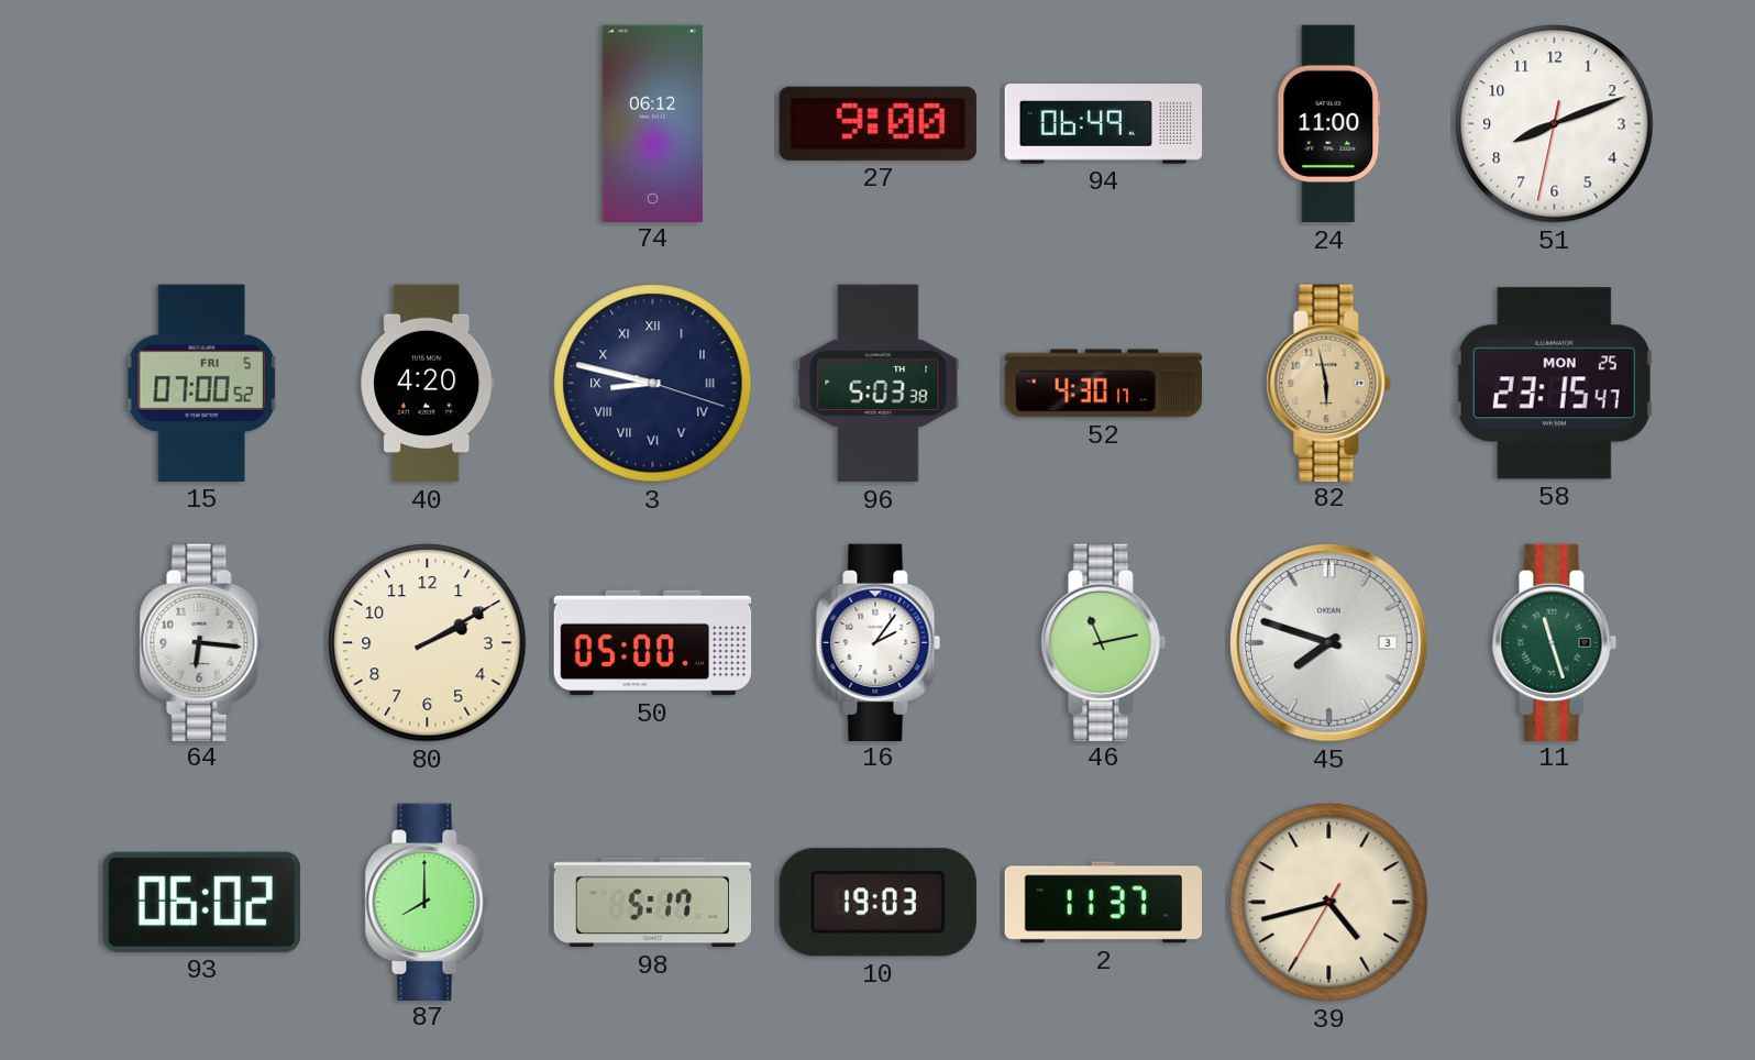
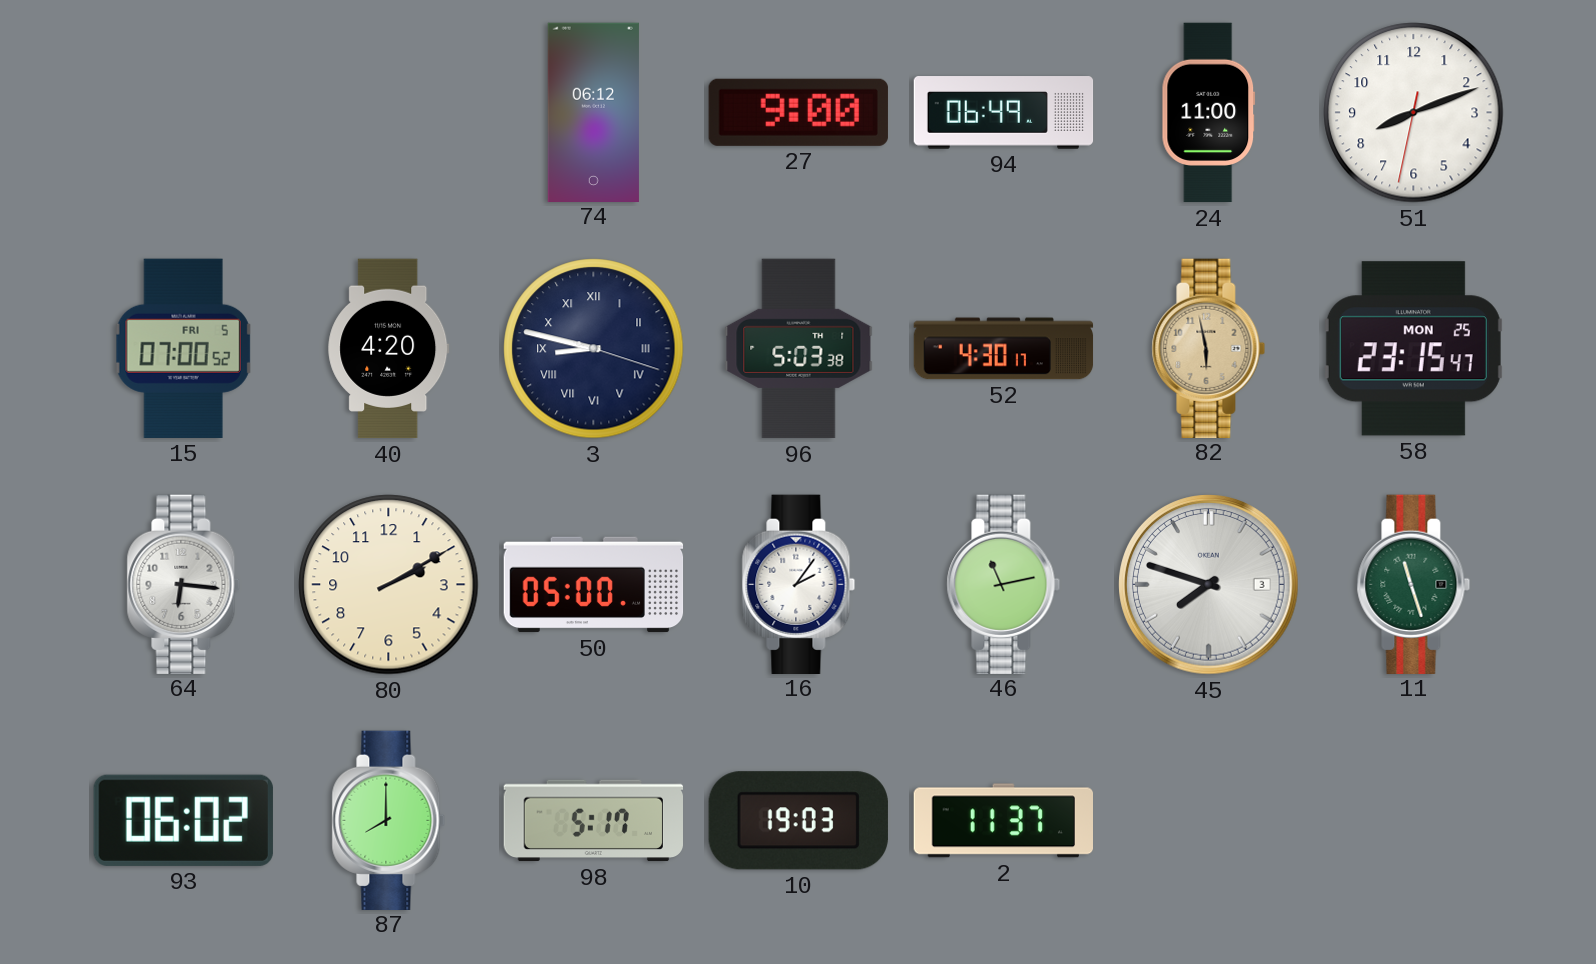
39: 4:42 -> none (1329, 903)
